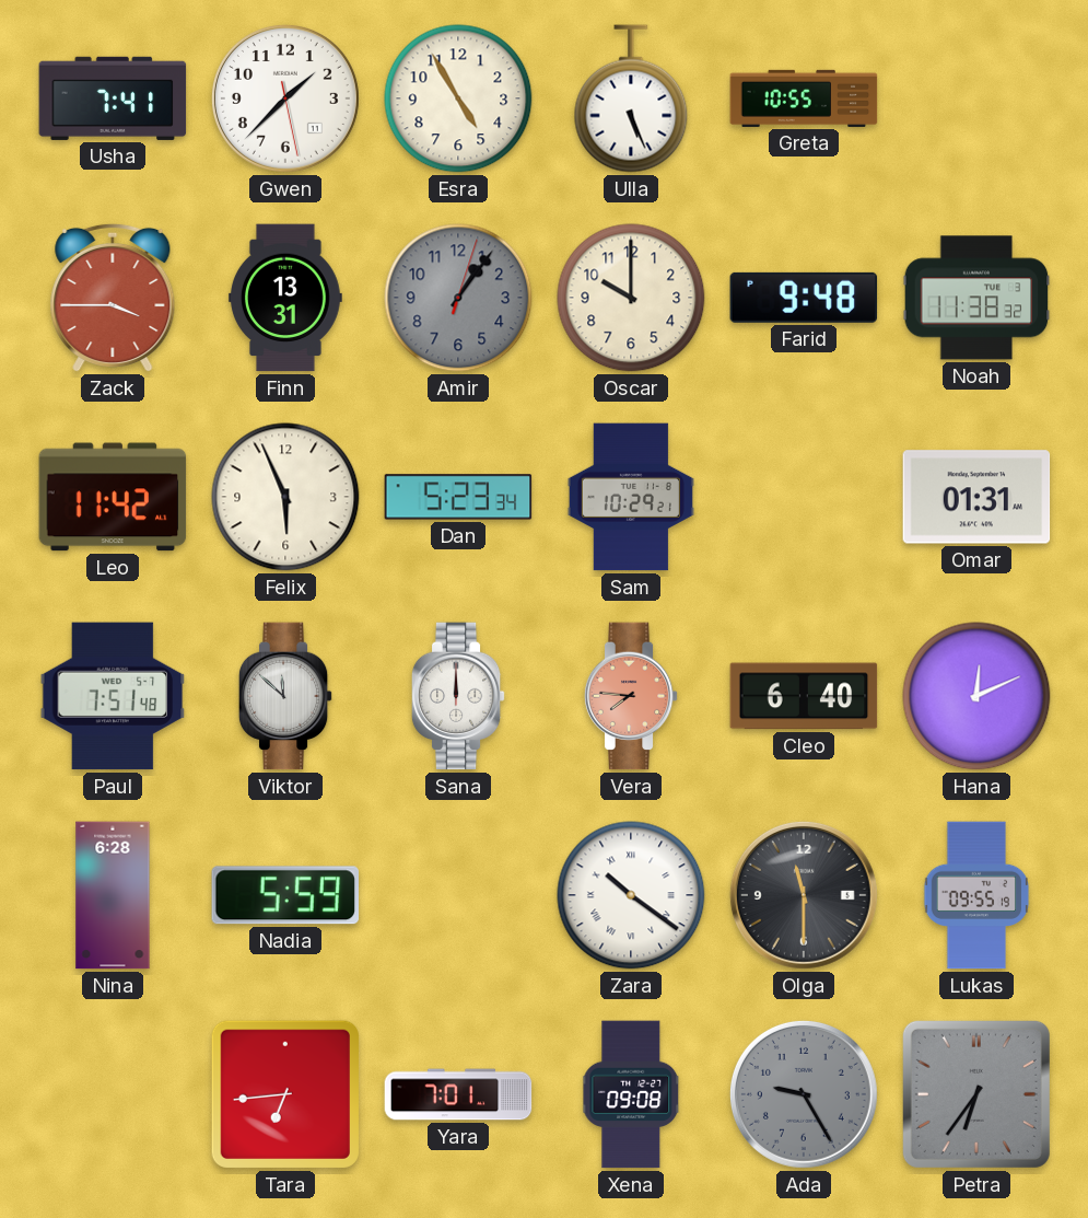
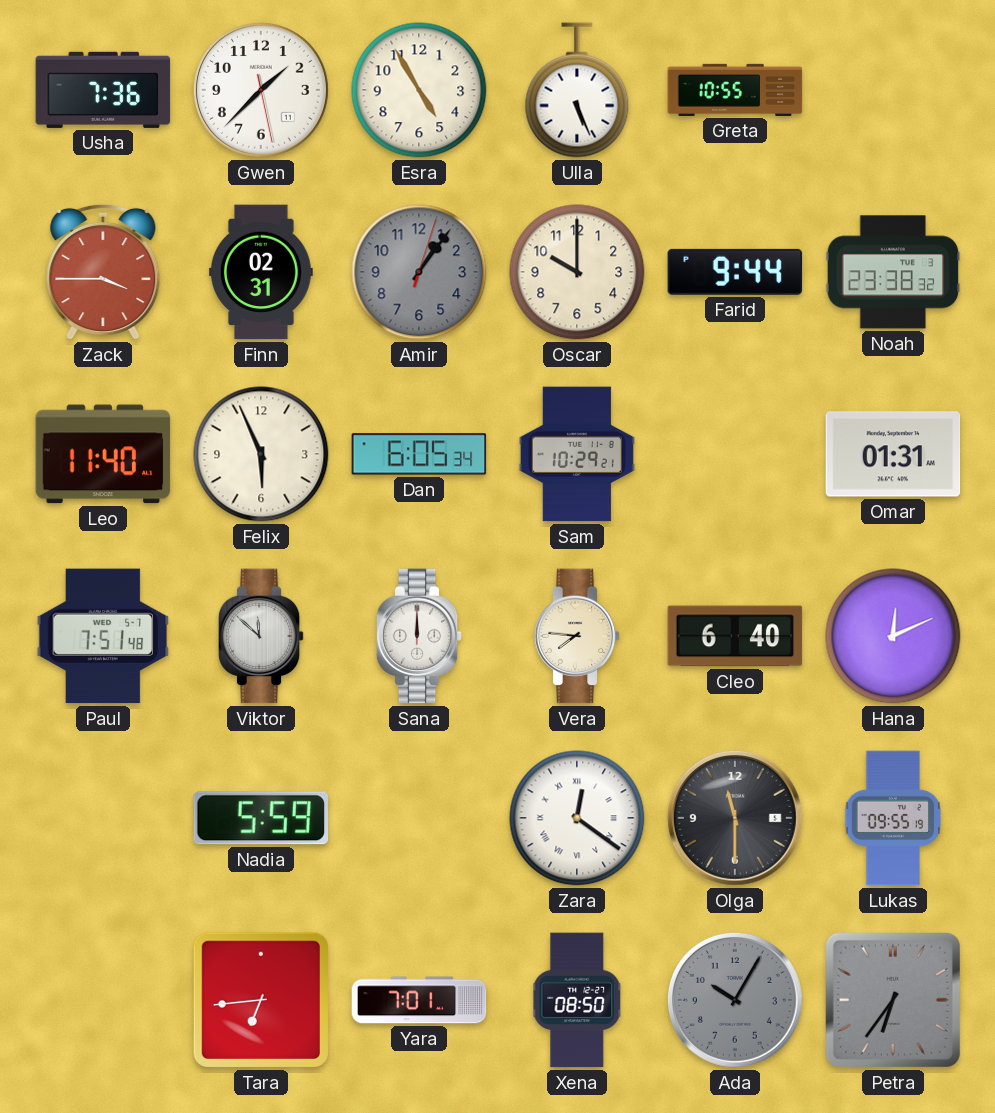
Usha: 7:41 -> 7:36 (103, 90)
Finn: 13:31 -> 02:31 (261, 272)
Farid: 9:48 -> 9:44 (735, 272)
Noah: 11:38 -> 23:38 (893, 272)
Leo: 11:42 -> 11:40 (103, 454)
Dan: 5:23 -> 6:05 (419, 454)
Vera dial: salmon -> cream (577, 636)
Nina: 6:28 -> none (113, 895)
Zara: 10:21 -> 12:21 (577, 818)
Xena: 09:08 -> 08:50 (578, 1000)
Ada: 9:25 -> 10:05 (735, 1000)
